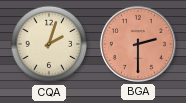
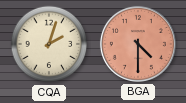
BGA: 2:30 -> 4:30 (138, 44)
